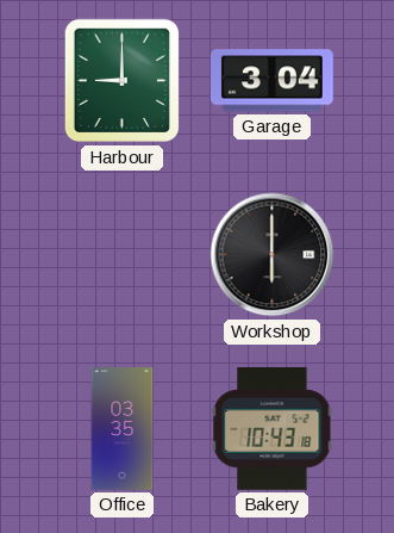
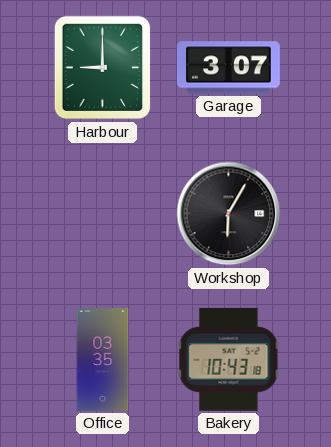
Garage: 3:04 -> 3:07 (228, 68)
Workshop: 6:00 -> 6:05 (229, 214)
